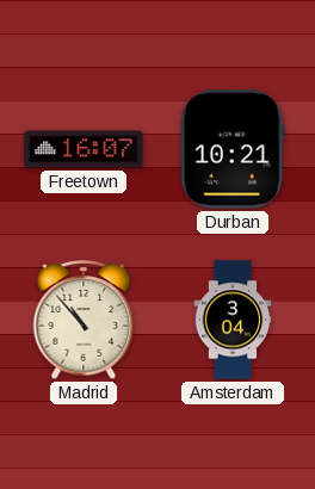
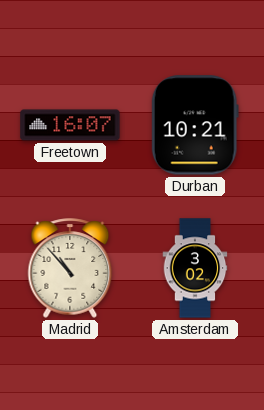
Amsterdam: 3:04 -> 3:02 (195, 268)
